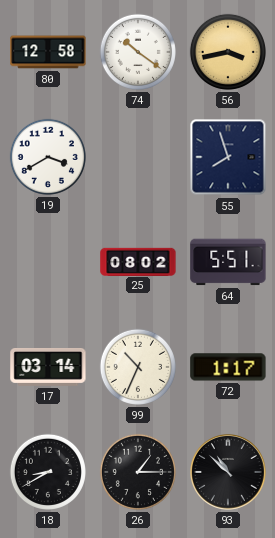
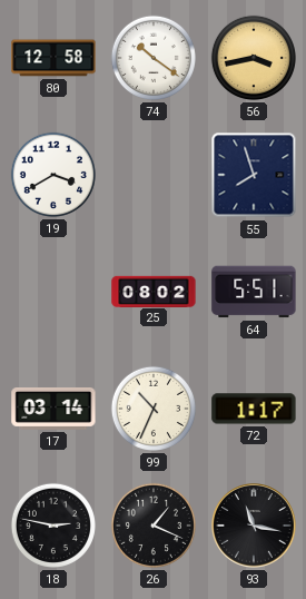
18: 8:40 -> 2:47 (53, 526)
26: 1:15 -> 1:19 (154, 526)
93: 10:52 -> 11:17 (255, 527)
